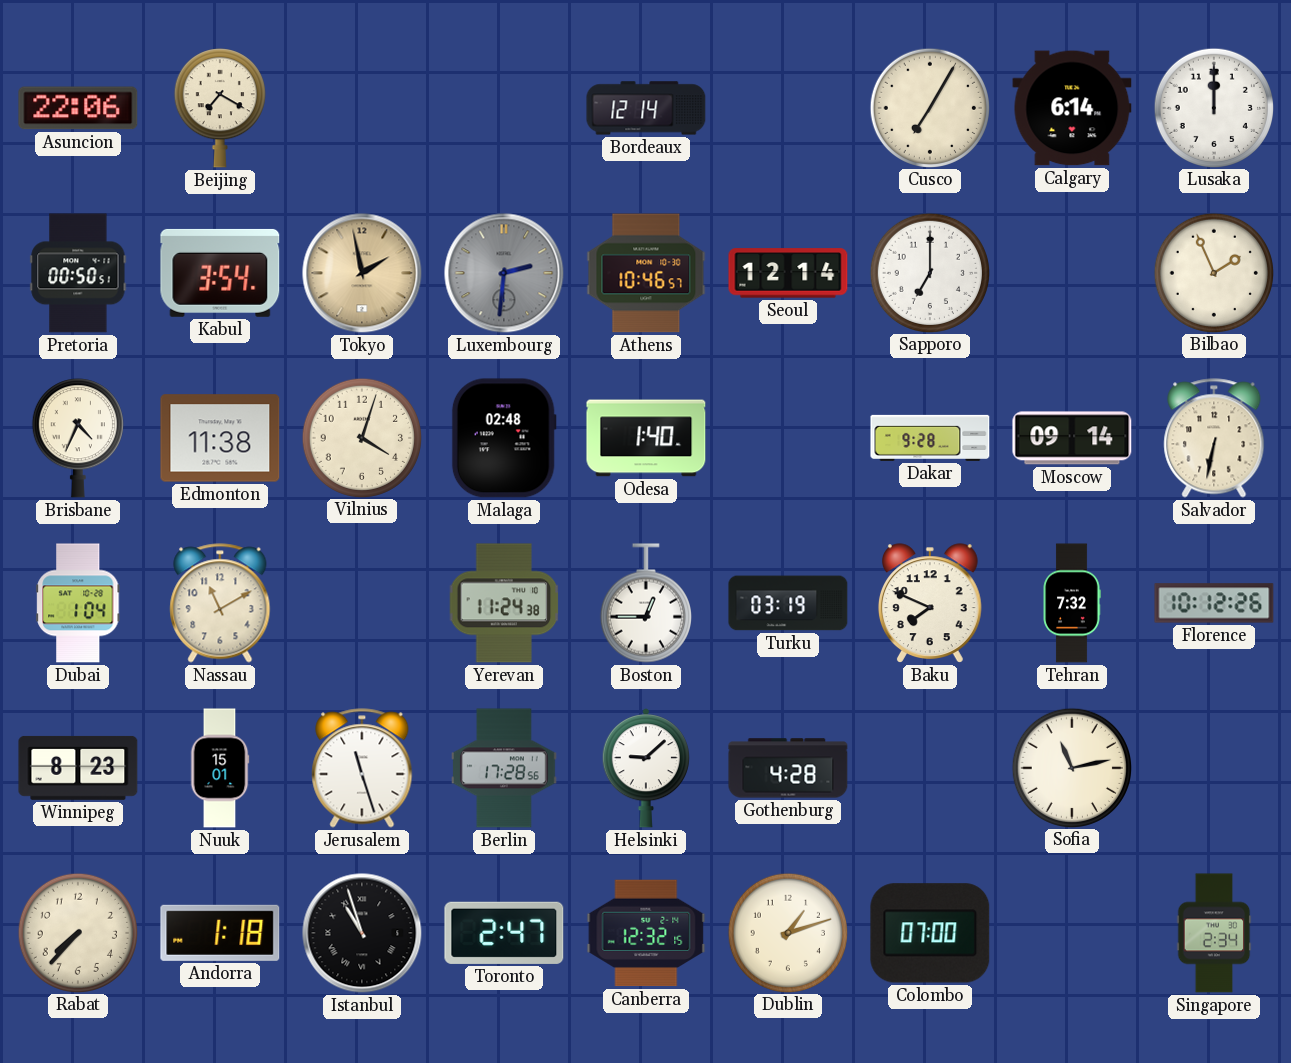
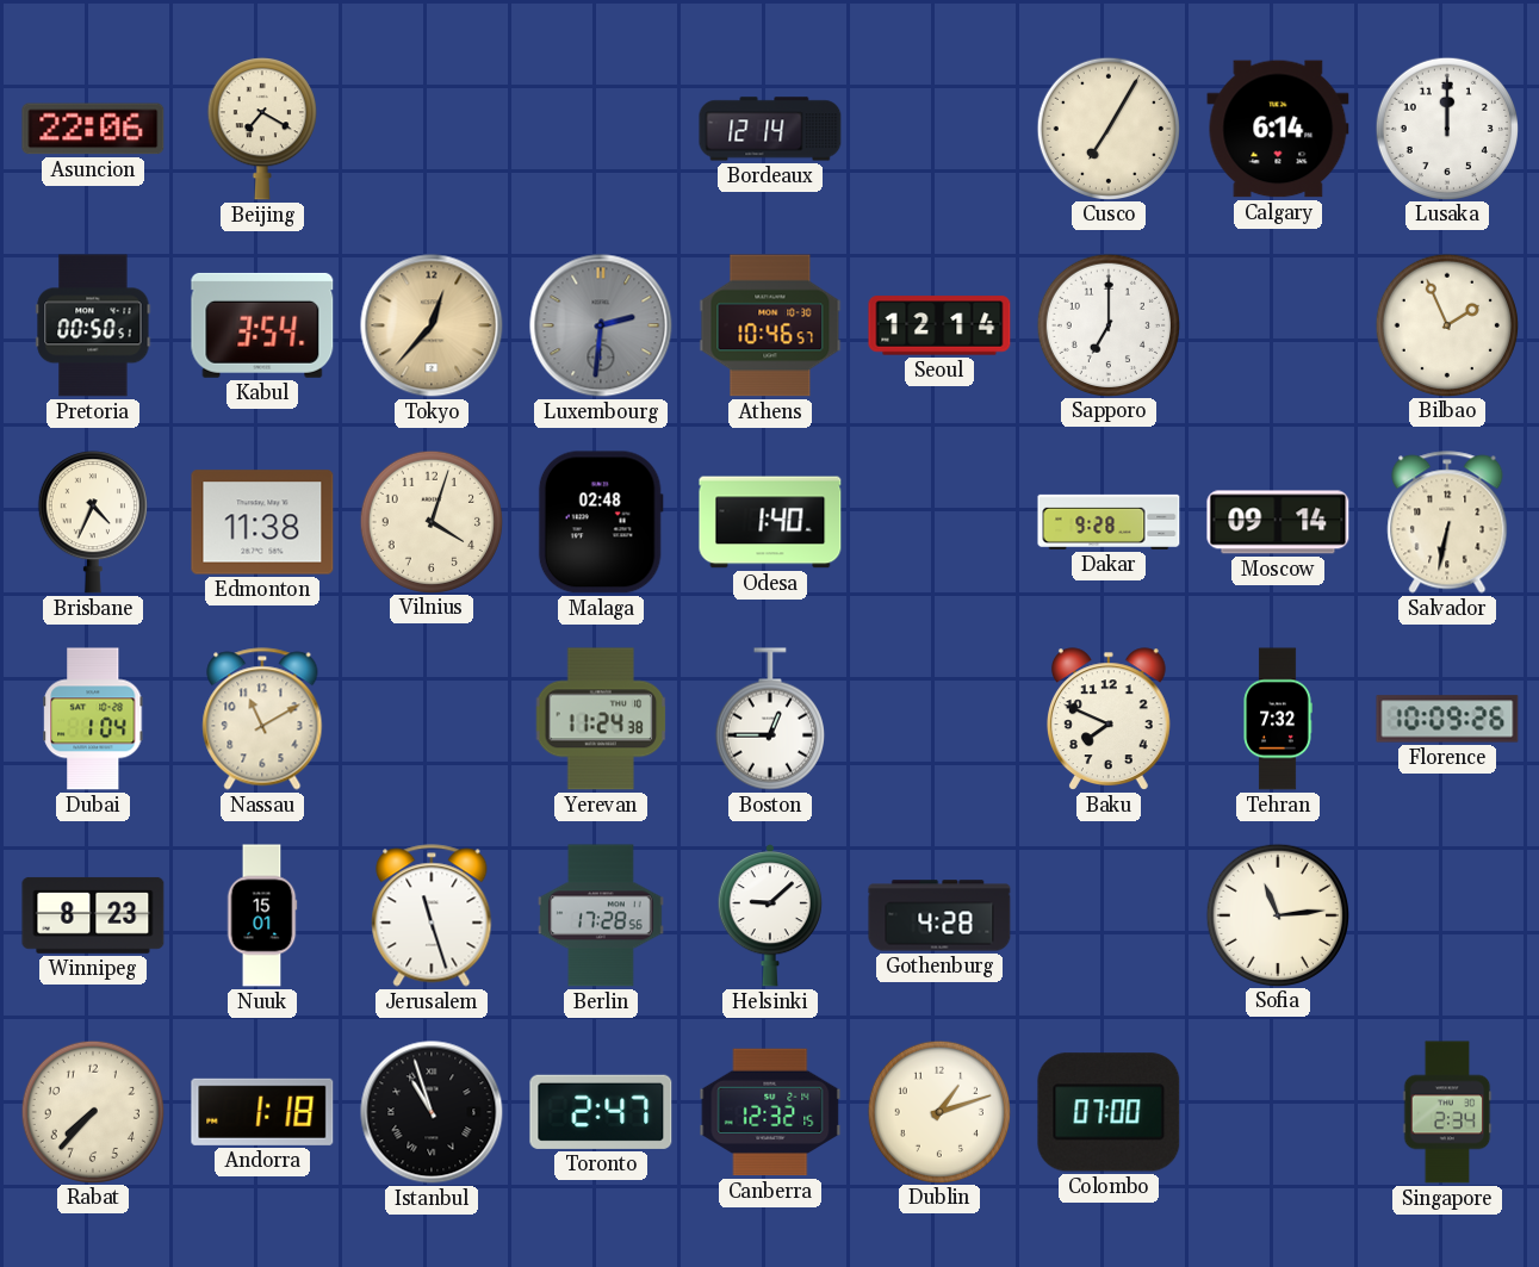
Tokyo: 1:58 -> 12:37 (432, 325)
Turku: 03:19 -> none (788, 603)
Florence: 10:12 -> 10:09 (1447, 719)
Sofia: 11:13 -> 11:14 (1277, 914)
